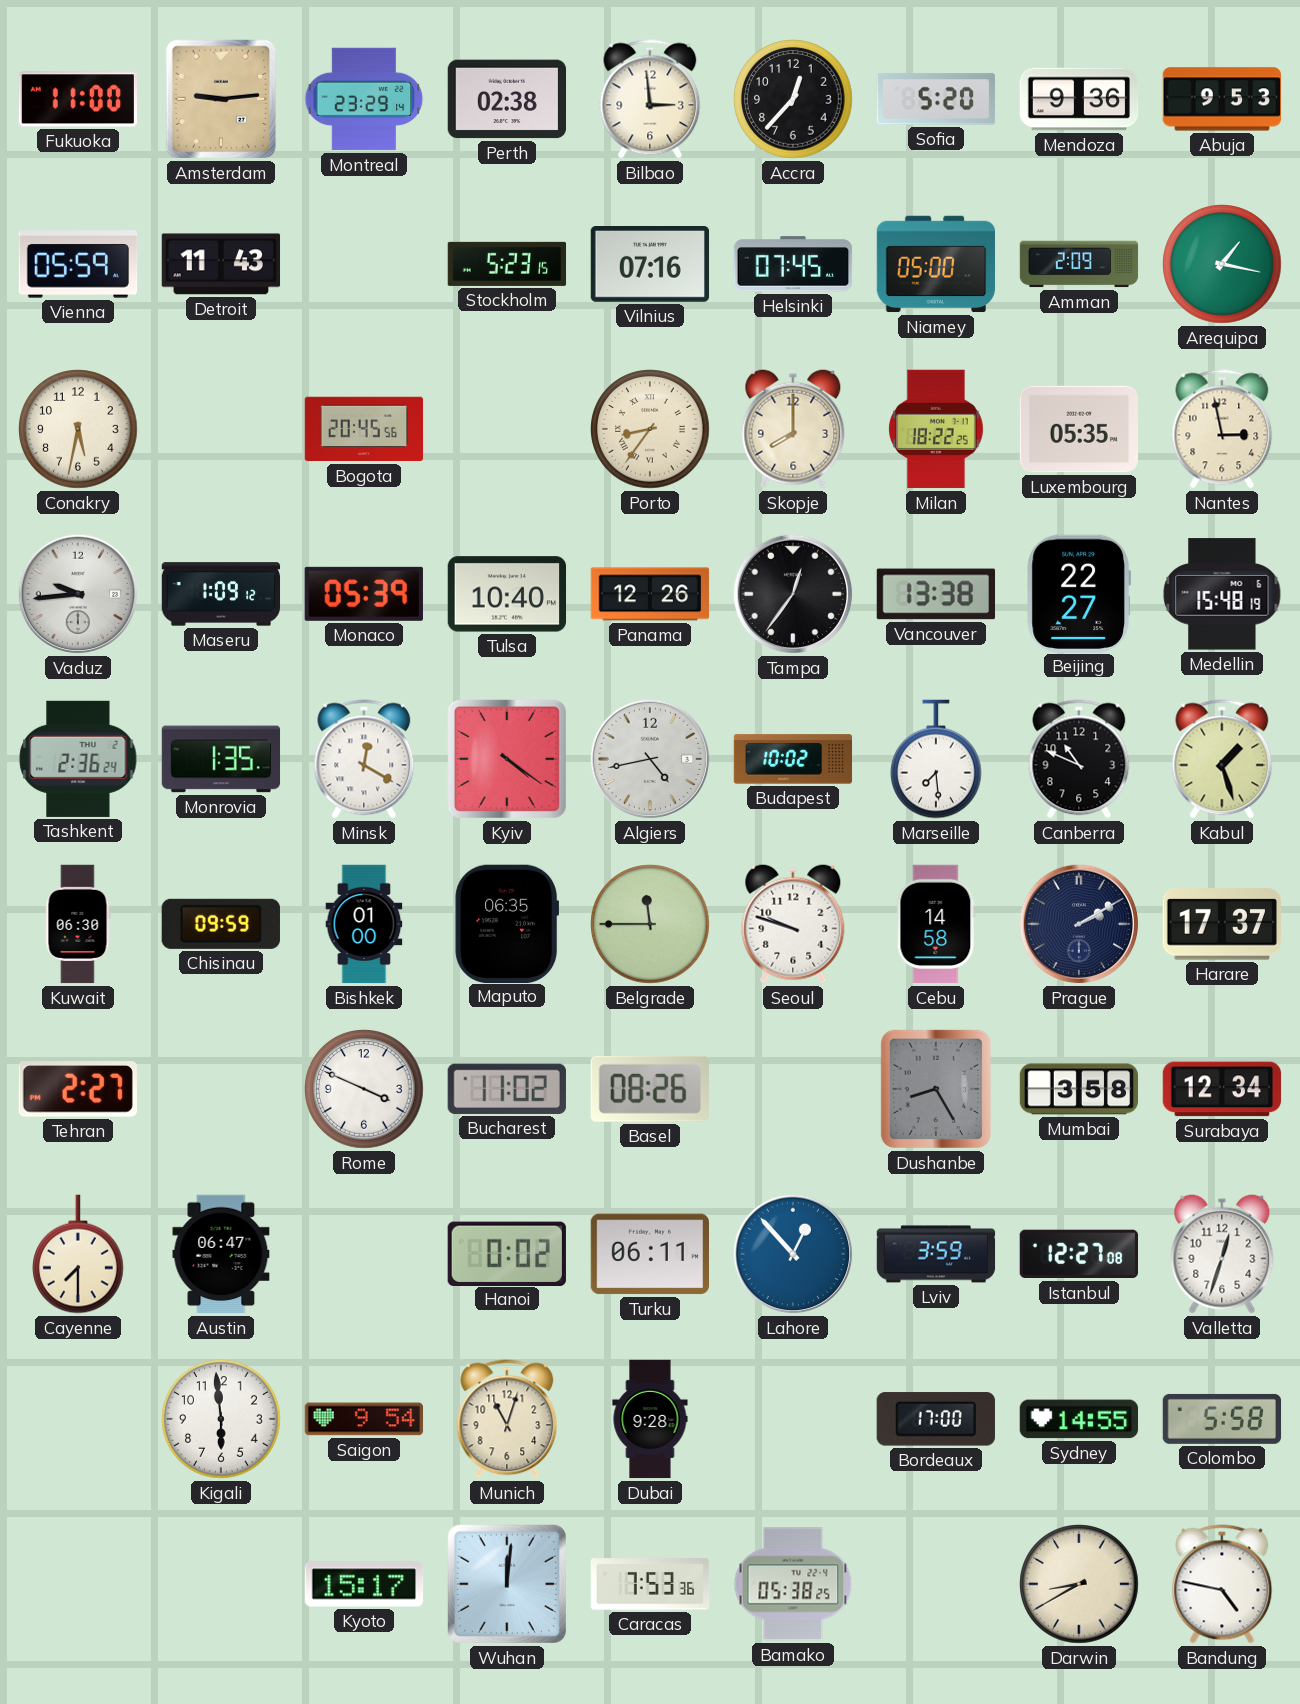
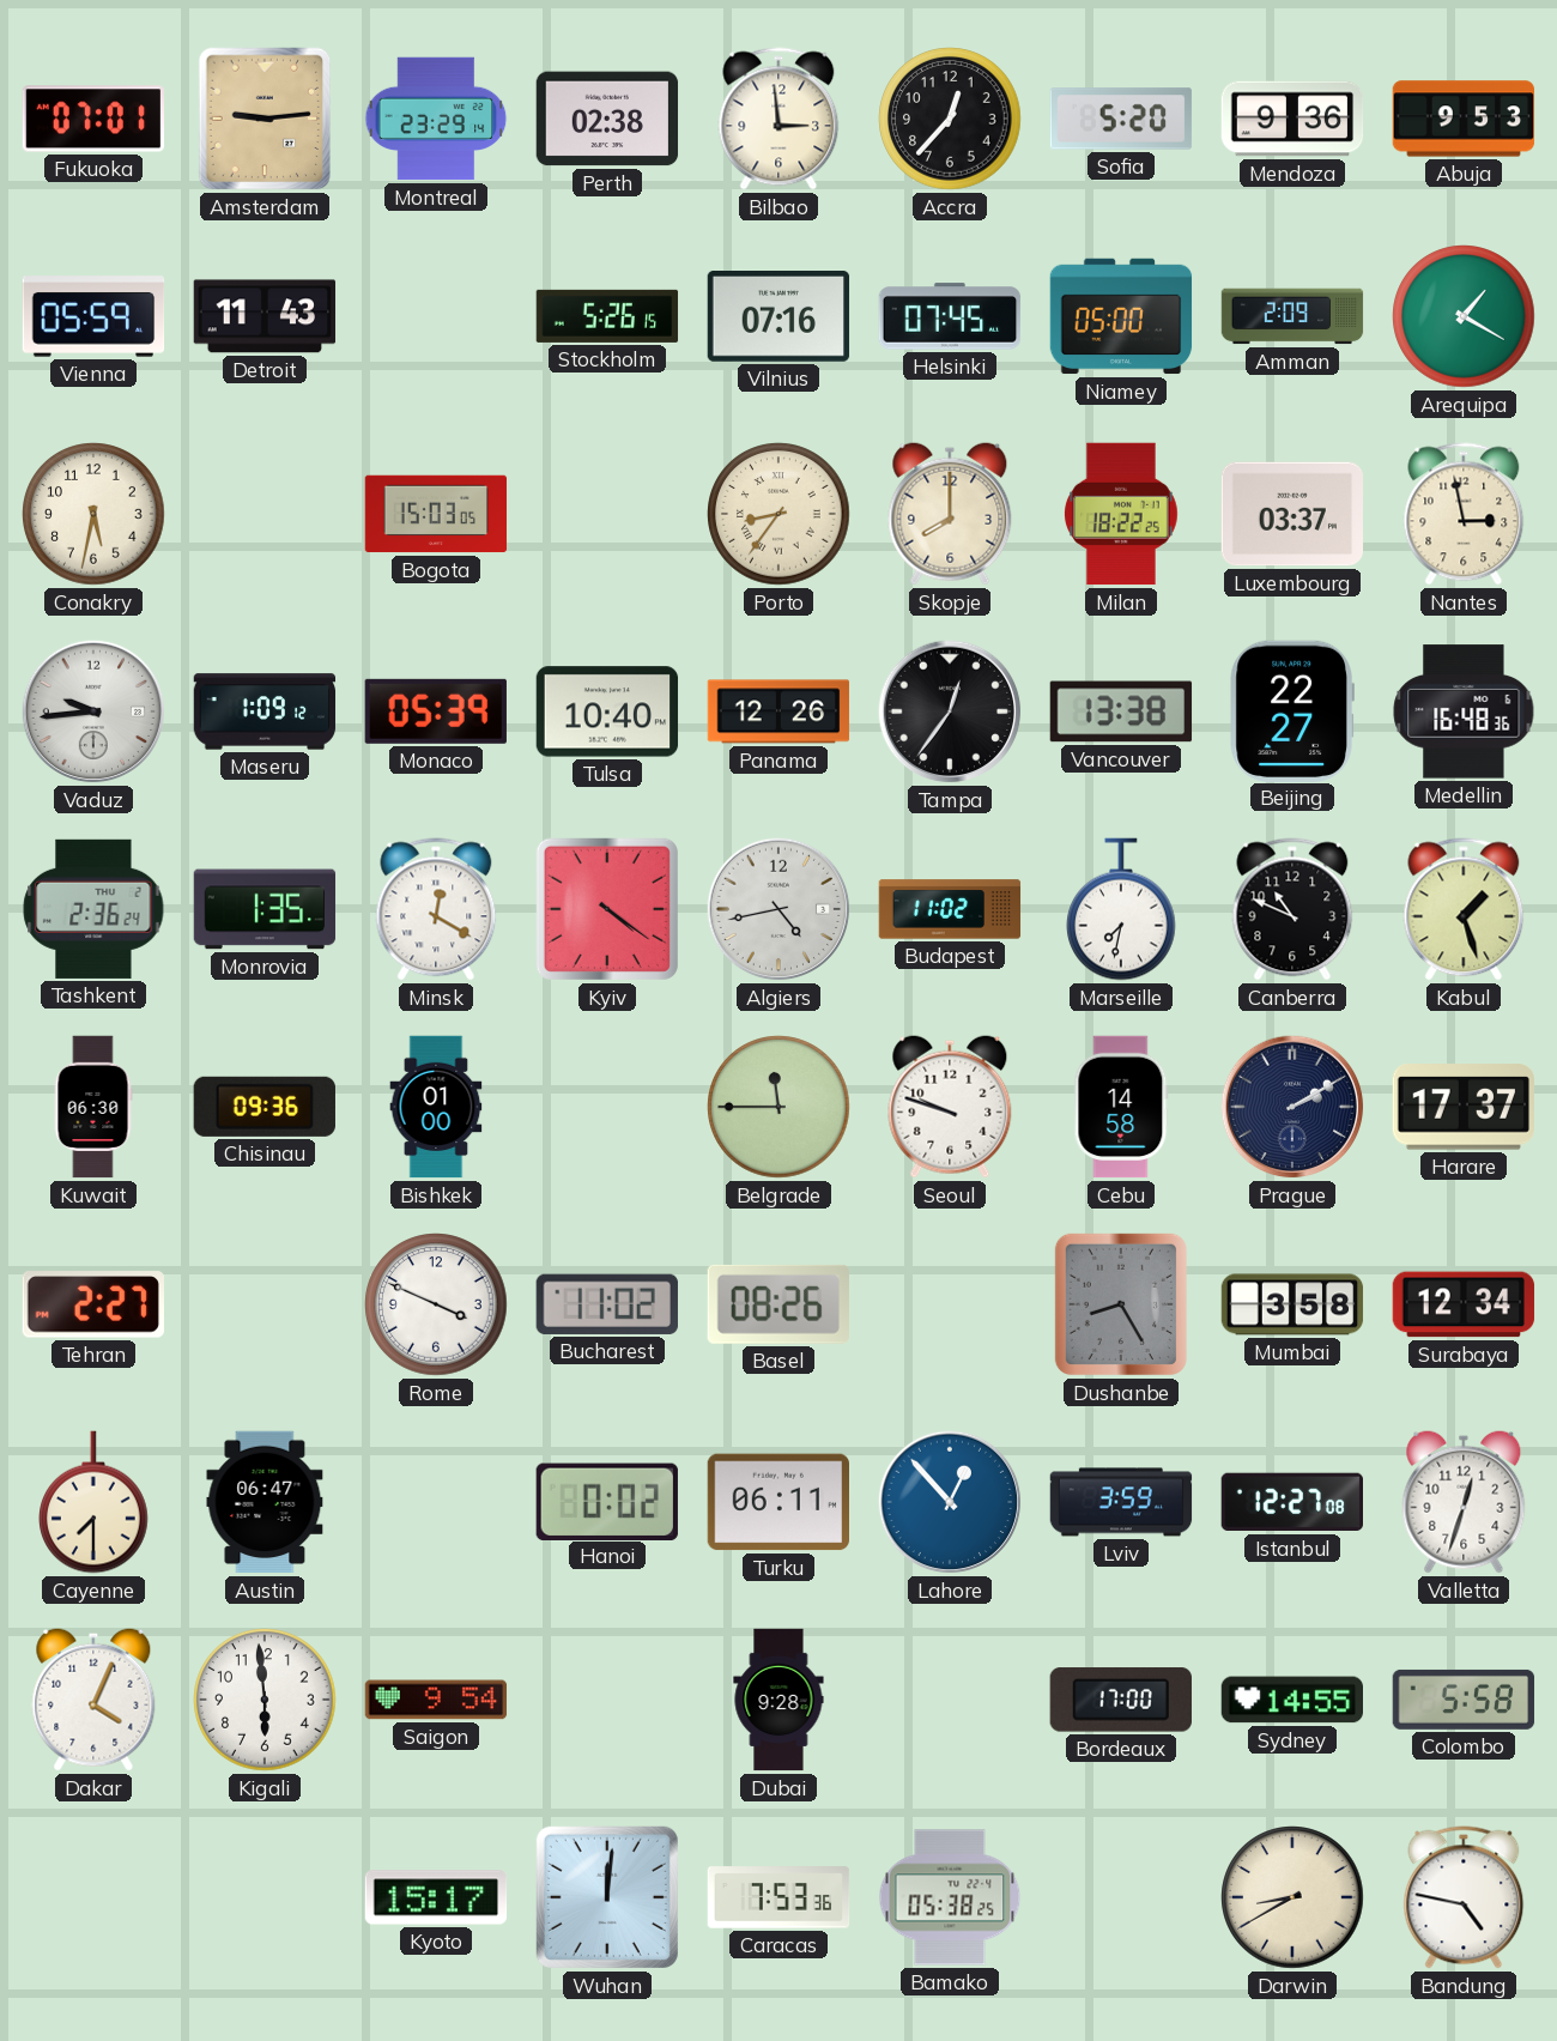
Fukuoka: 11:00 -> 07:01 (93, 119)
Stockholm: 5:23 -> 5:26 (607, 316)
Arequipa: 1:17 -> 1:20 (1464, 316)
Bogota: 20:45 -> 15:03 (436, 514)
Luxembourg: 05:35 -> 03:37 (1292, 514)
Medellin: 15:48 -> 16:48 (1464, 711)
Budapest: 10:02 -> 11:02 (950, 909)
Marseille: 7:29 -> 7:32 (1122, 909)
Chisinau: 09:59 -> 09:36 (265, 1107)
Maputo: 06:35 -> none (507, 923)
Dakar: none -> 4:04 (93, 1700)
Munich: 11:03 -> none (507, 1419)
